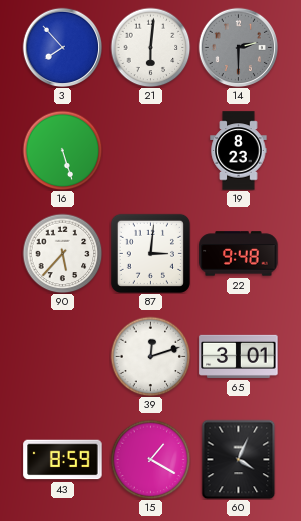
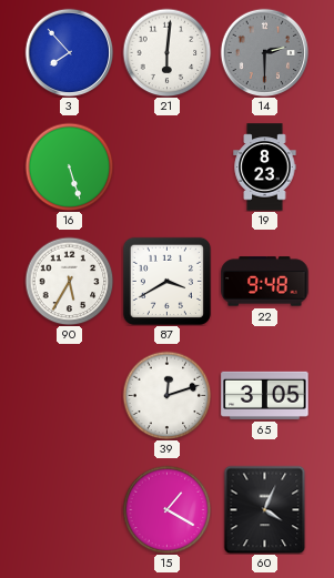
90: 5:37 -> 5:35 (69, 281)
87: 3:01 -> 3:40 (166, 281)
65: 3:01 -> 3:05 (265, 395)
43: 8:59 -> none (63, 460)
